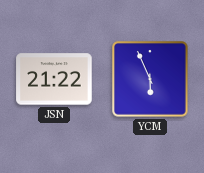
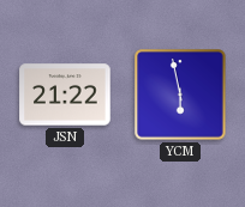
YCM: 5:56 -> 5:58 (180, 95)
